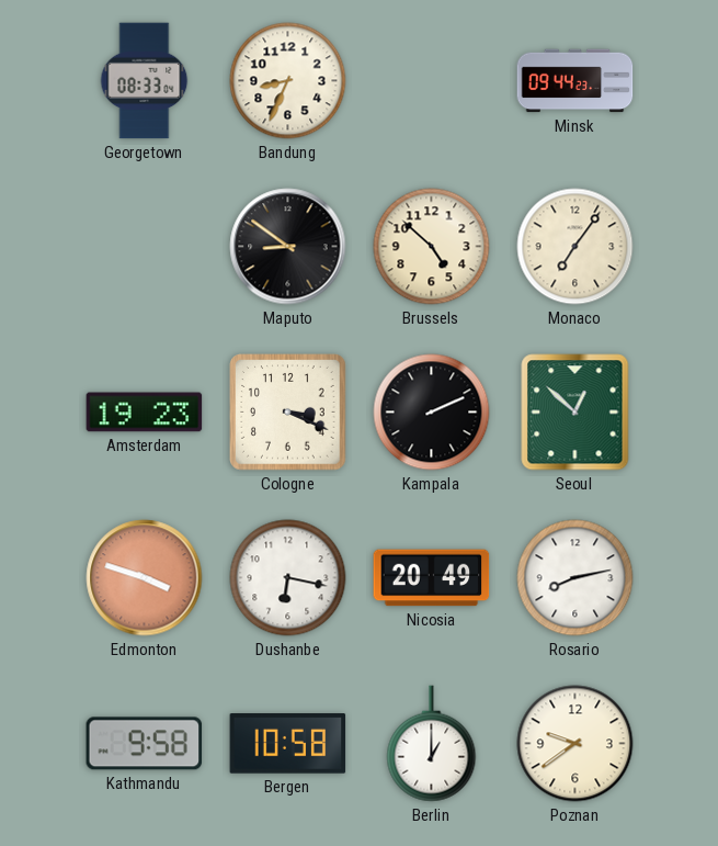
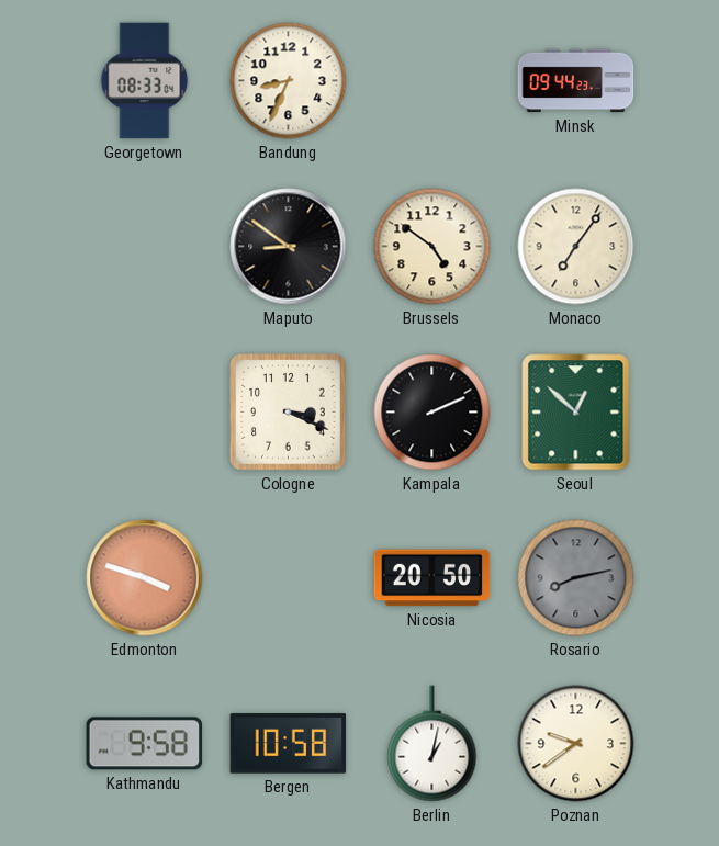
Brussels: 4:52 -> 4:51 (432, 247)
Amsterdam: 19:23 -> none (145, 413)
Dushanbe: 6:17 -> none (288, 578)
Nicosia: 20:49 -> 20:50 (432, 578)
Rosario dial: white -> grey (576, 578)
Berlin: 1:00 -> 1:02 (432, 744)
